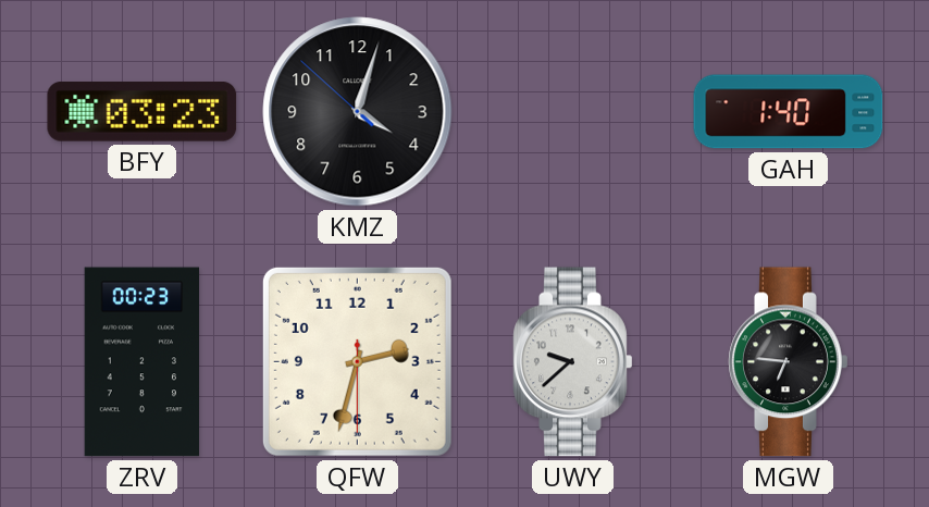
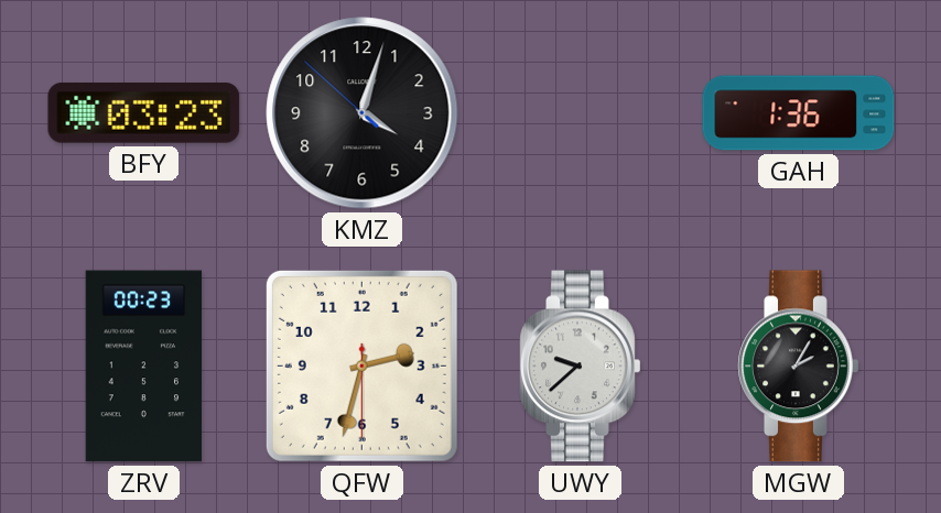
GAH: 1:40 -> 1:36 (799, 113)
MGW: 6:46 -> 2:05 (799, 367)
